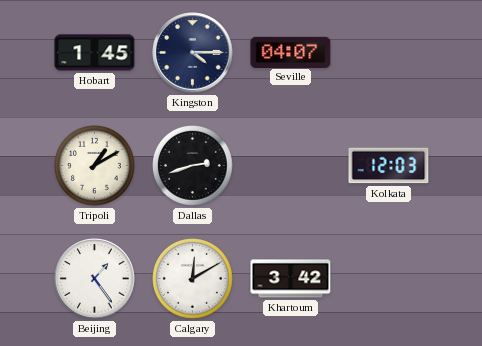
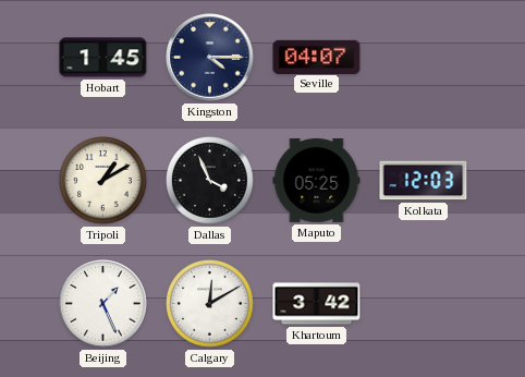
Dallas: 2:42 -> 3:56 (210, 181)
Maputo: none -> 05:25 (317, 180)
Beijing: 1:24 -> 1:26 (103, 304)
